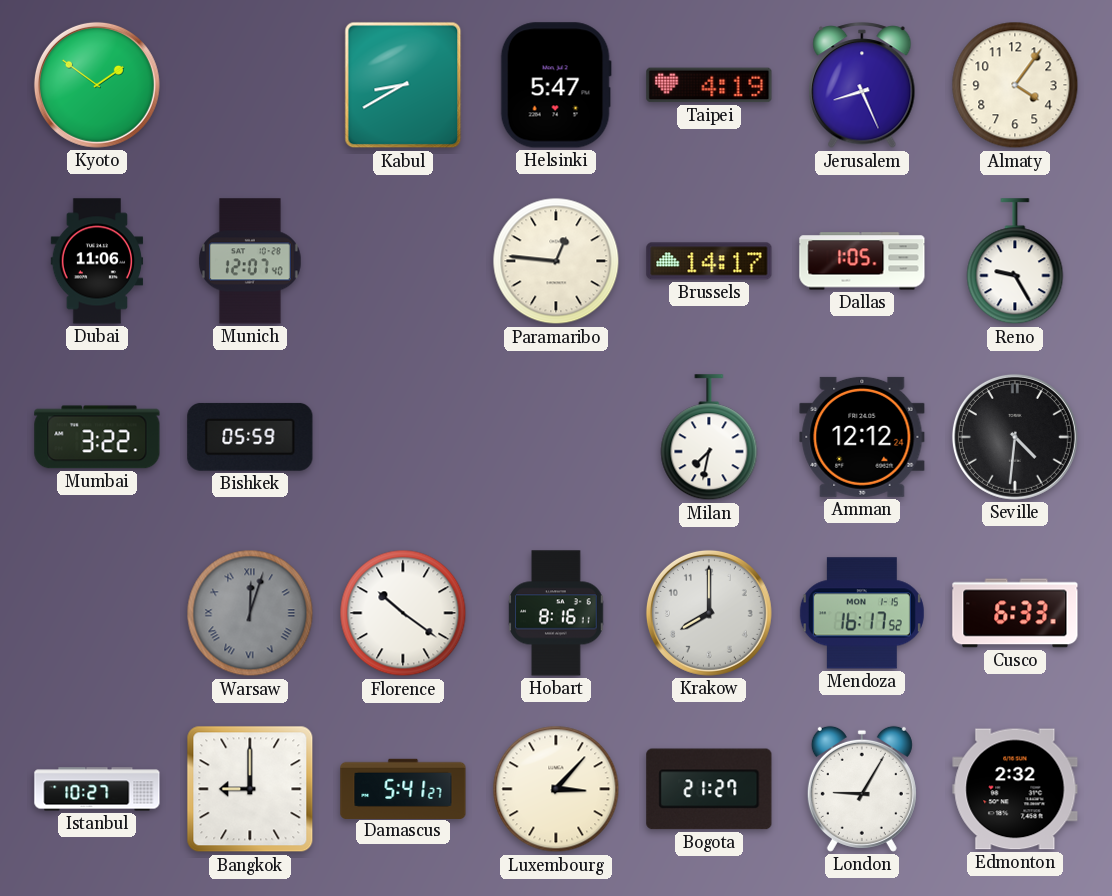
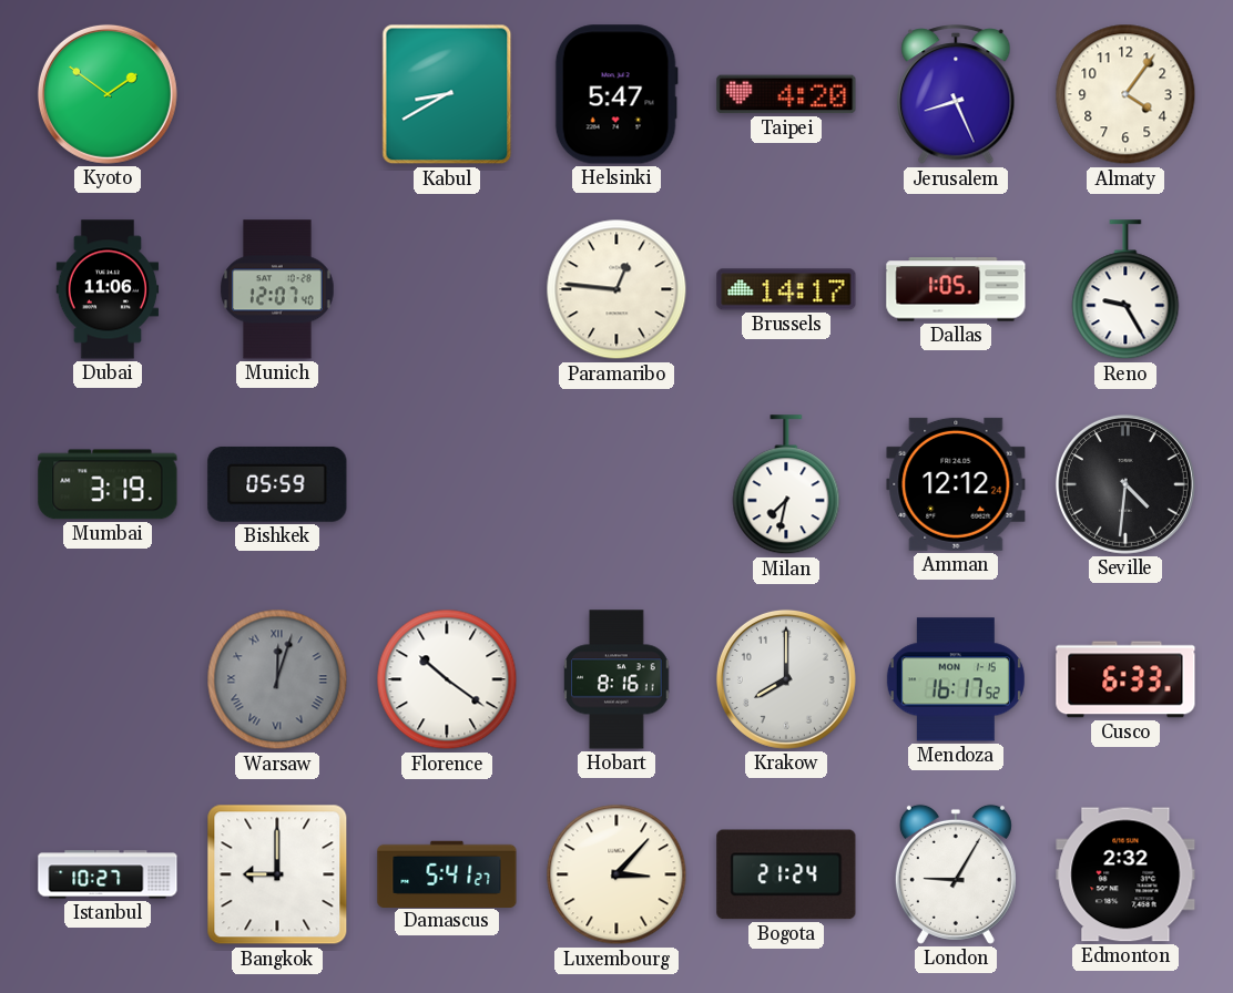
Taipei: 4:19 -> 4:20 (786, 94)
Mumbai: 3:22 -> 3:19 (108, 484)
Bogota: 21:27 -> 21:24 (786, 874)
